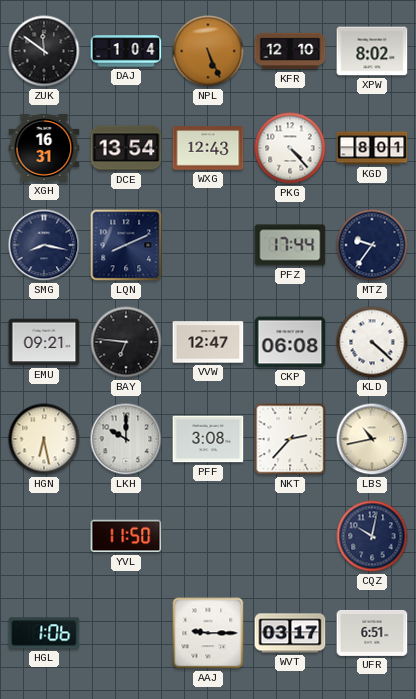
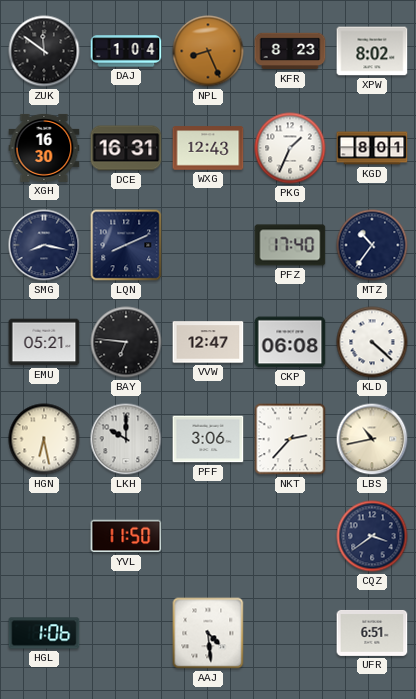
NPL: 5:26 -> 8:26 (208, 51)
KFR: 12:10 -> 8:23 (290, 51)
XGH: 16:31 -> 16:30 (44, 148)
DCE: 13:54 -> 16:31 (126, 148)
PKG: 4:23 -> 1:34 (290, 148)
PFZ: 17:44 -> 17:40 (290, 245)
MTZ: 9:36 -> 10:36 (372, 245)
EMU: 09:21 -> 05:21 (44, 342)
PFF: 3:08 -> 3:06 (208, 439)
CQZ: 10:02 -> 3:39 (372, 536)
AAJ: 9:15 -> 4:29 (208, 633)
WVT: 03:17 -> none (290, 633)
